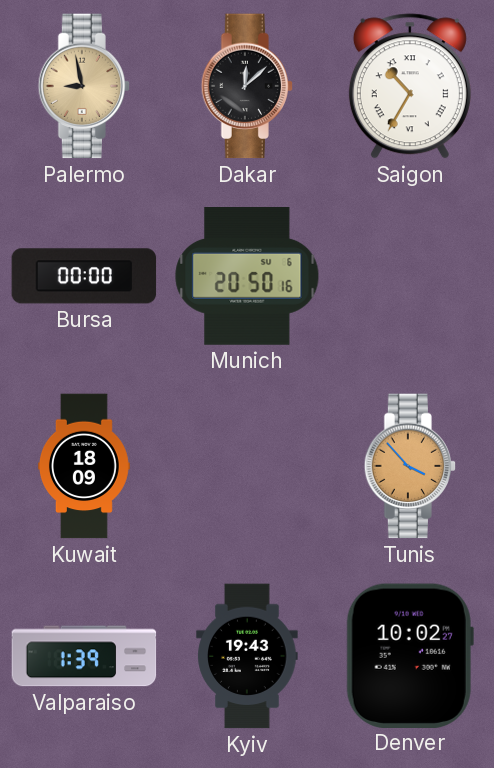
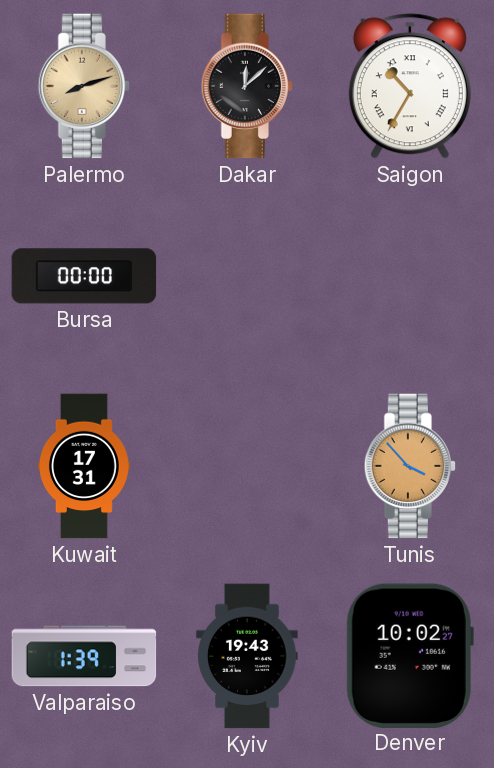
Palermo: 8:58 -> 8:12 (84, 86)
Munich: 20:50 -> none (247, 277)
Kuwait: 18:09 -> 17:31 (84, 466)
